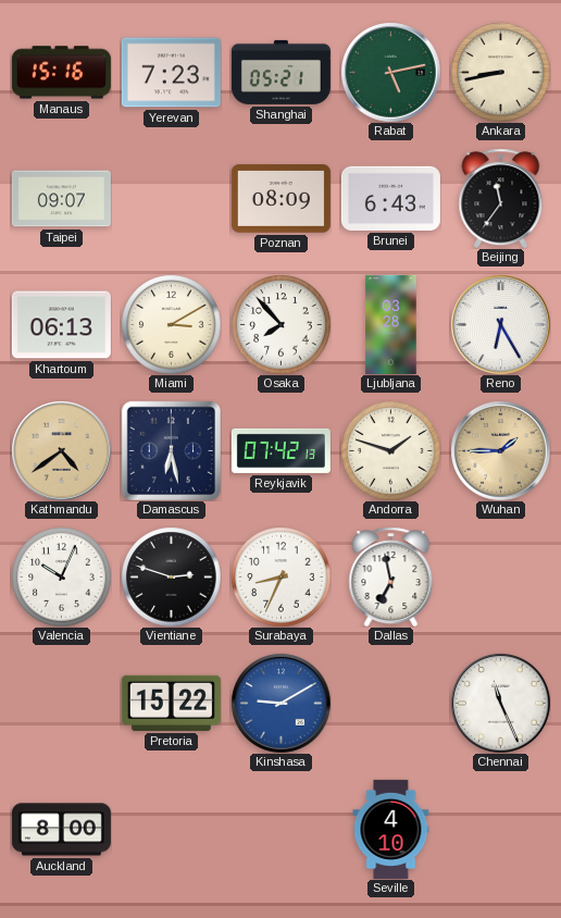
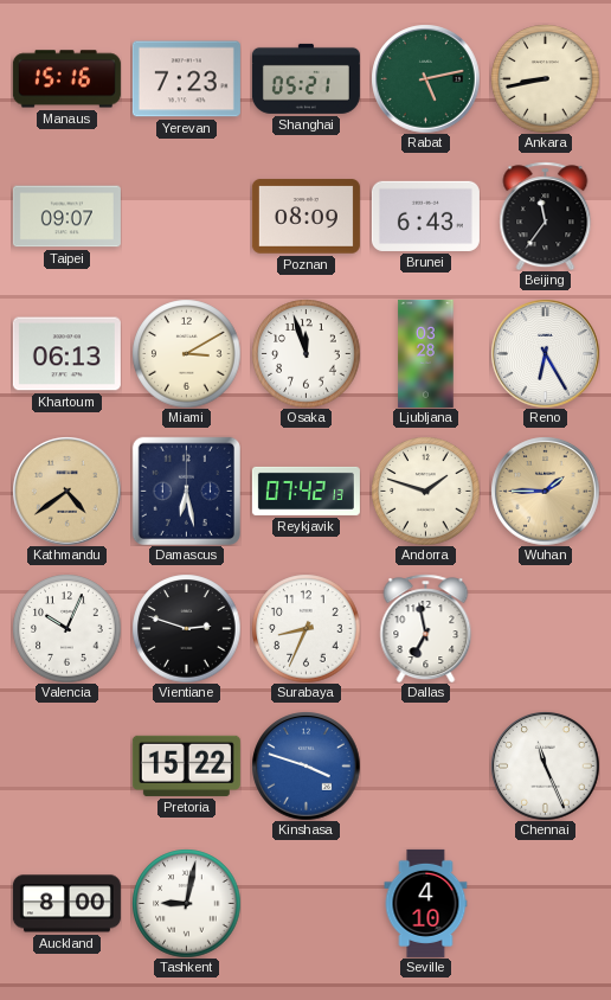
Osaka: 7:53 -> 11:57 (305, 353)
Kinshasa: 9:10 -> 3:48 (305, 765)
Tashkent: none -> 9:02 (186, 903)
